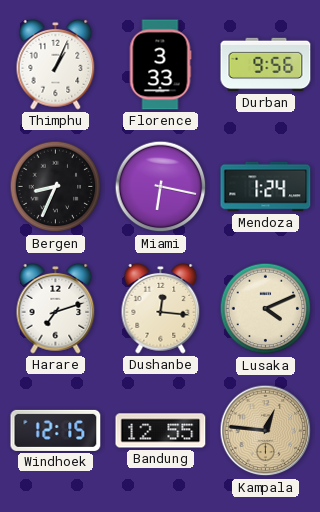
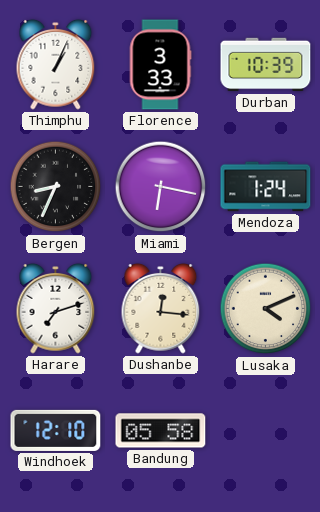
Durban: 9:56 -> 10:39 (266, 65)
Windhoek: 12:15 -> 12:10 (56, 430)
Bandung: 12:55 -> 05:58 (161, 431)
Kampala: 12:46 -> none (266, 431)
